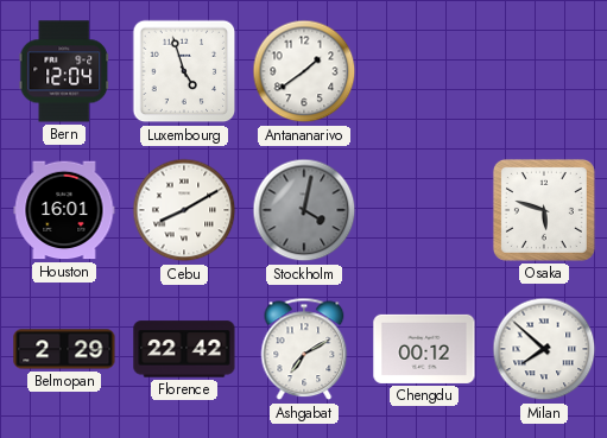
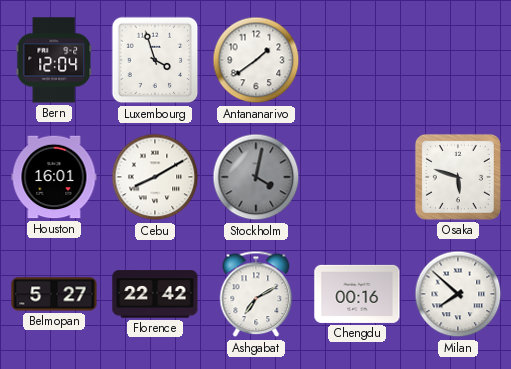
Luxembourg: 4:57 -> 3:57 (155, 60)
Belmopan: 2:29 -> 5:27 (54, 294)
Chengdu: 00:12 -> 00:16 (357, 294)
